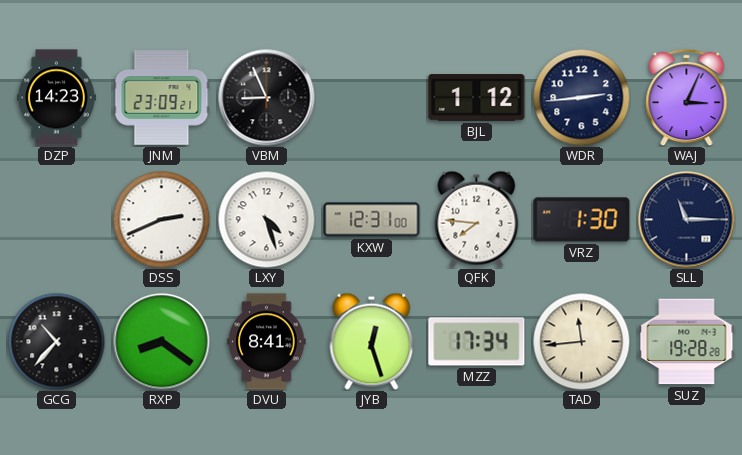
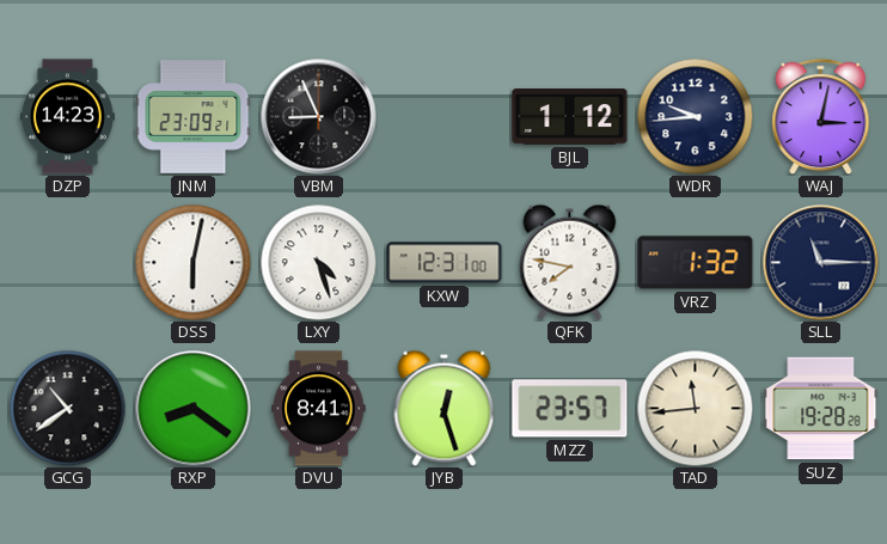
WDR: 2:44 -> 9:44 (695, 116)
WAJ: 3:04 -> 3:02 (821, 116)
DSS: 2:41 -> 6:02 (192, 262)
QFK: 7:46 -> 7:47 (570, 262)
VRZ: 1:30 -> 1:32 (696, 263)
GCG: 10:37 -> 10:39 (67, 408)
MZZ: 17:34 -> 23:57 (570, 409)
